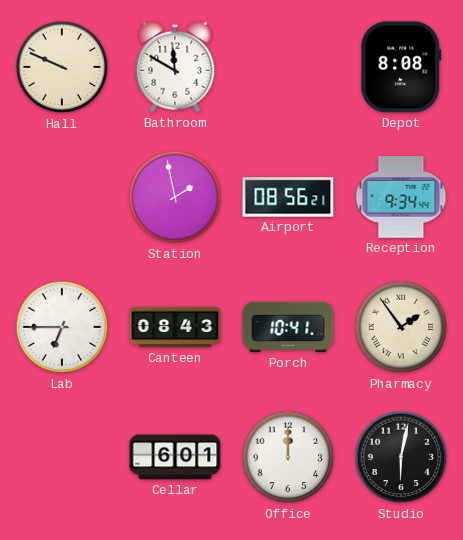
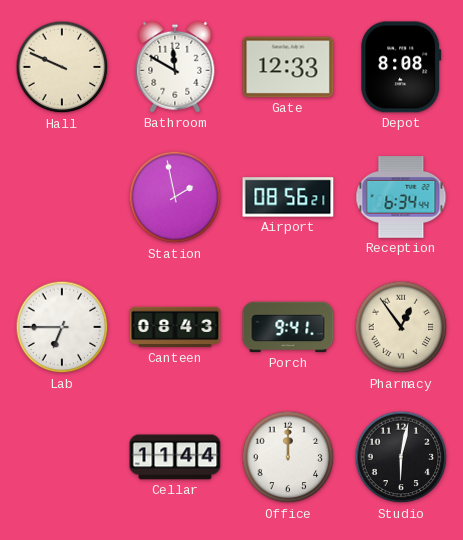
Gate: none -> 12:33 (288, 67)
Reception: 9:34 -> 6:34 (401, 197)
Porch: 10:41 -> 9:41 (288, 327)
Pharmacy: 1:54 -> 12:54 (401, 327)
Cellar: 6:01 -> 11:44 (175, 457)
